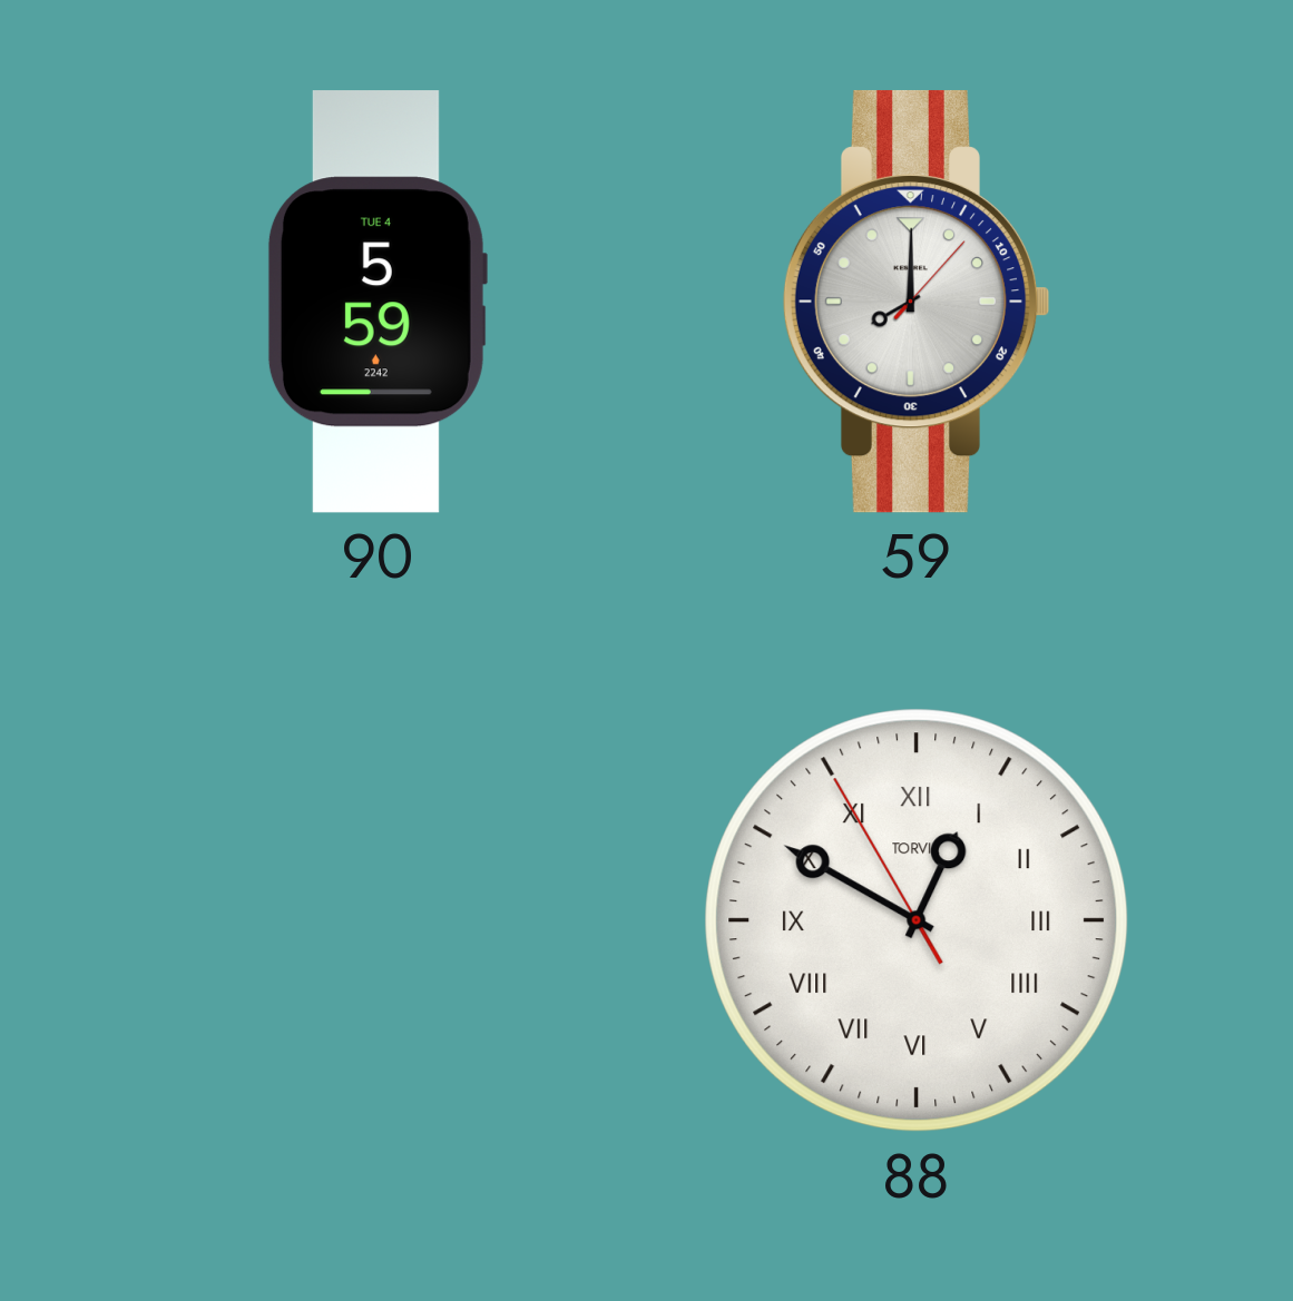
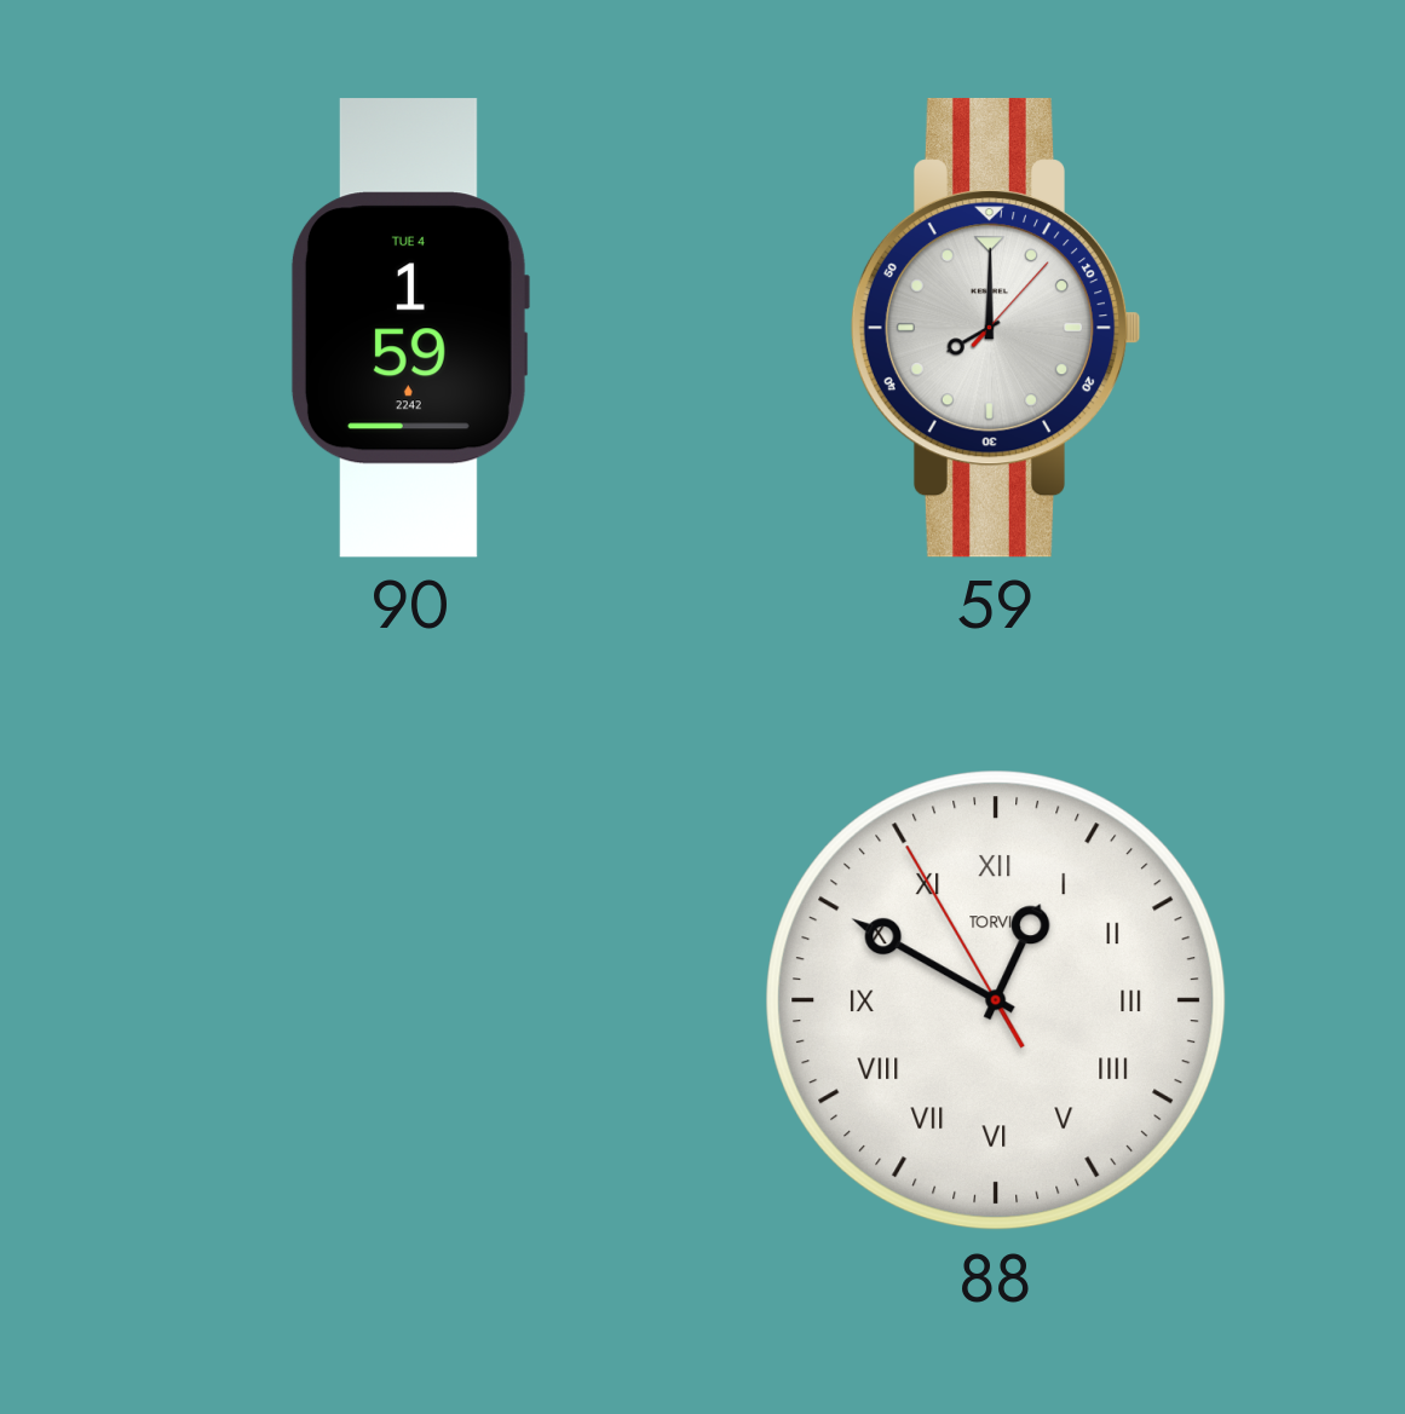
90: 5:59 -> 1:59 (409, 328)
